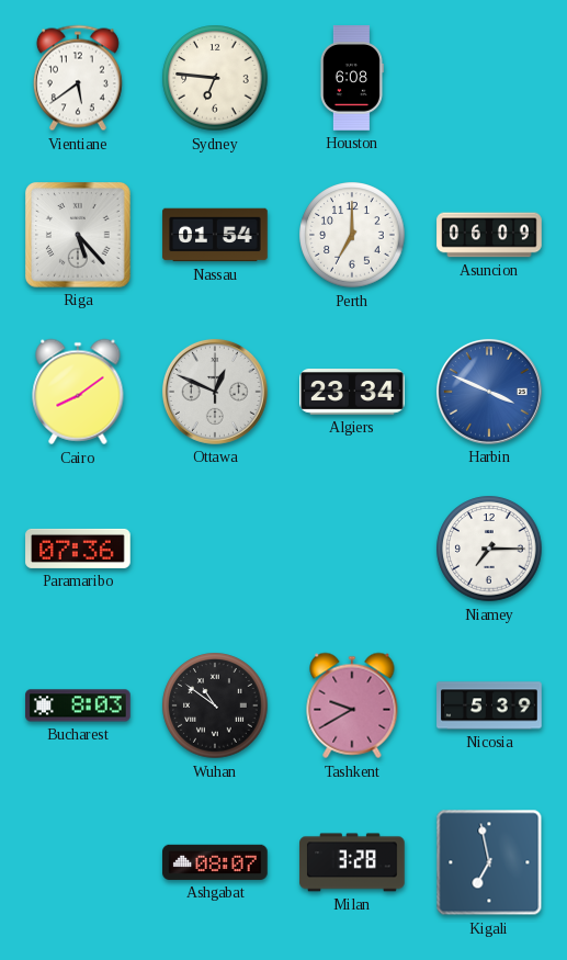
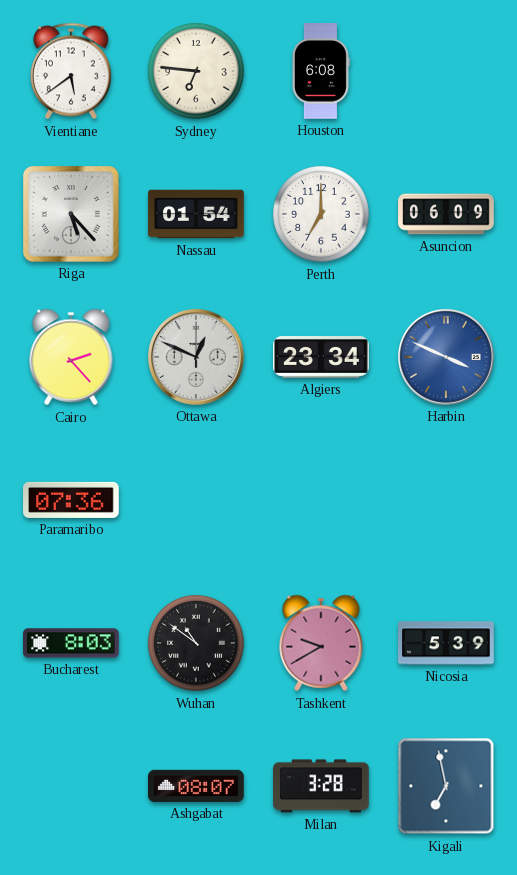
Cairo: 8:09 -> 2:23 (71, 357)
Niamey: 7:15 -> none (489, 549)
